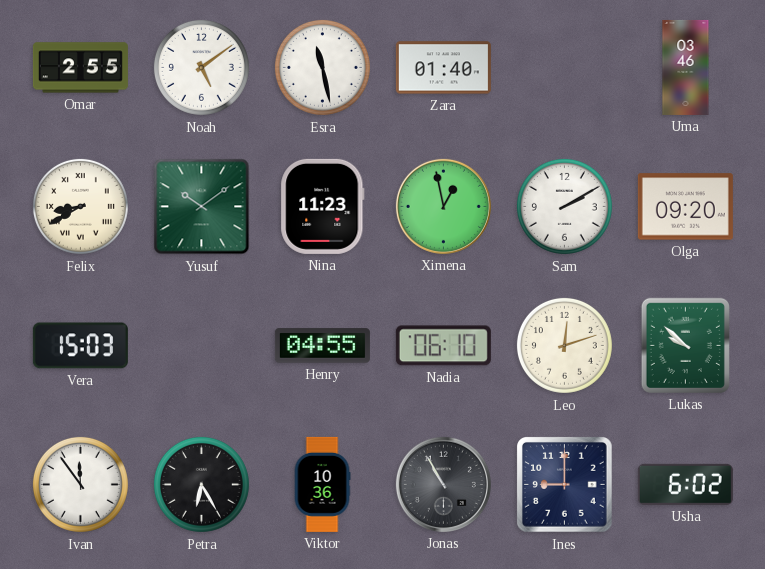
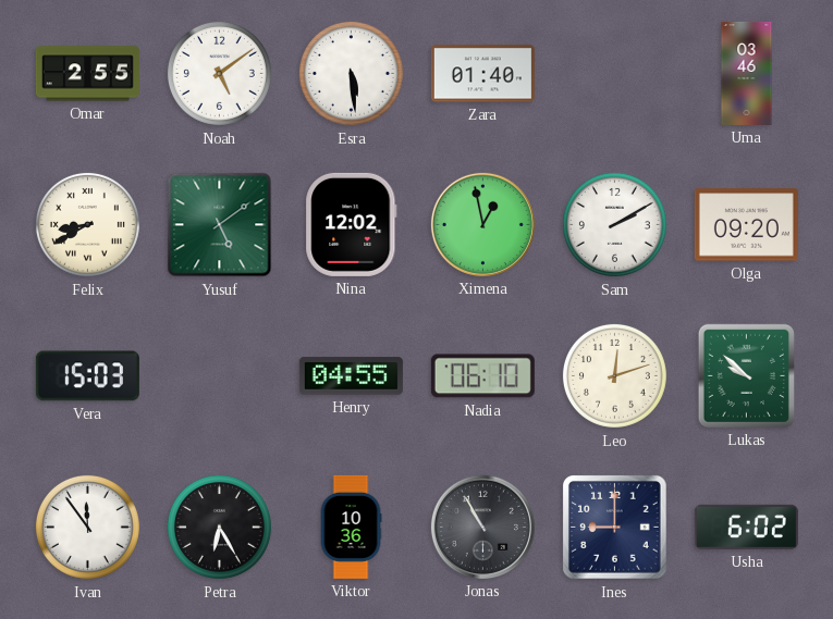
Esra: 11:28 -> 5:29 (351, 73)
Yusuf: 10:09 -> 5:09 (220, 225)
Nina: 11:23 -> 12:02 (352, 224)
